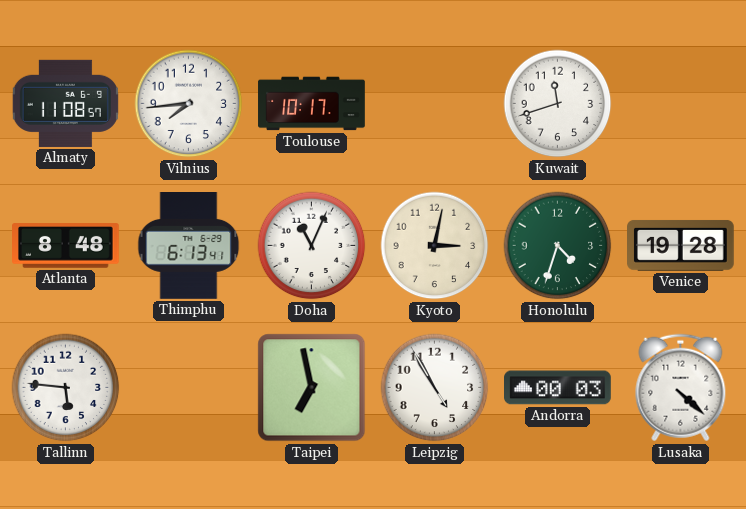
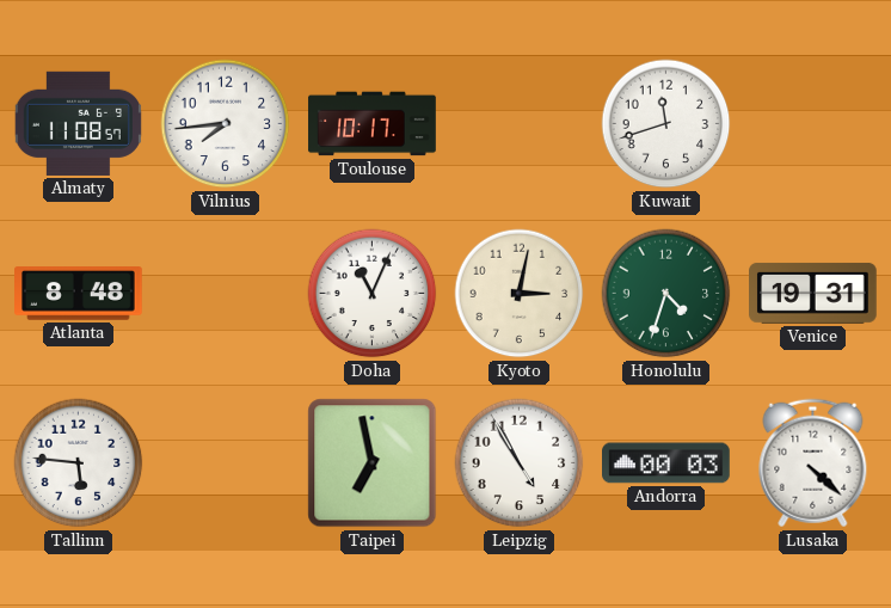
Thimphu: 6:13 -> none (189, 246)
Venice: 19:28 -> 19:31 (813, 293)
